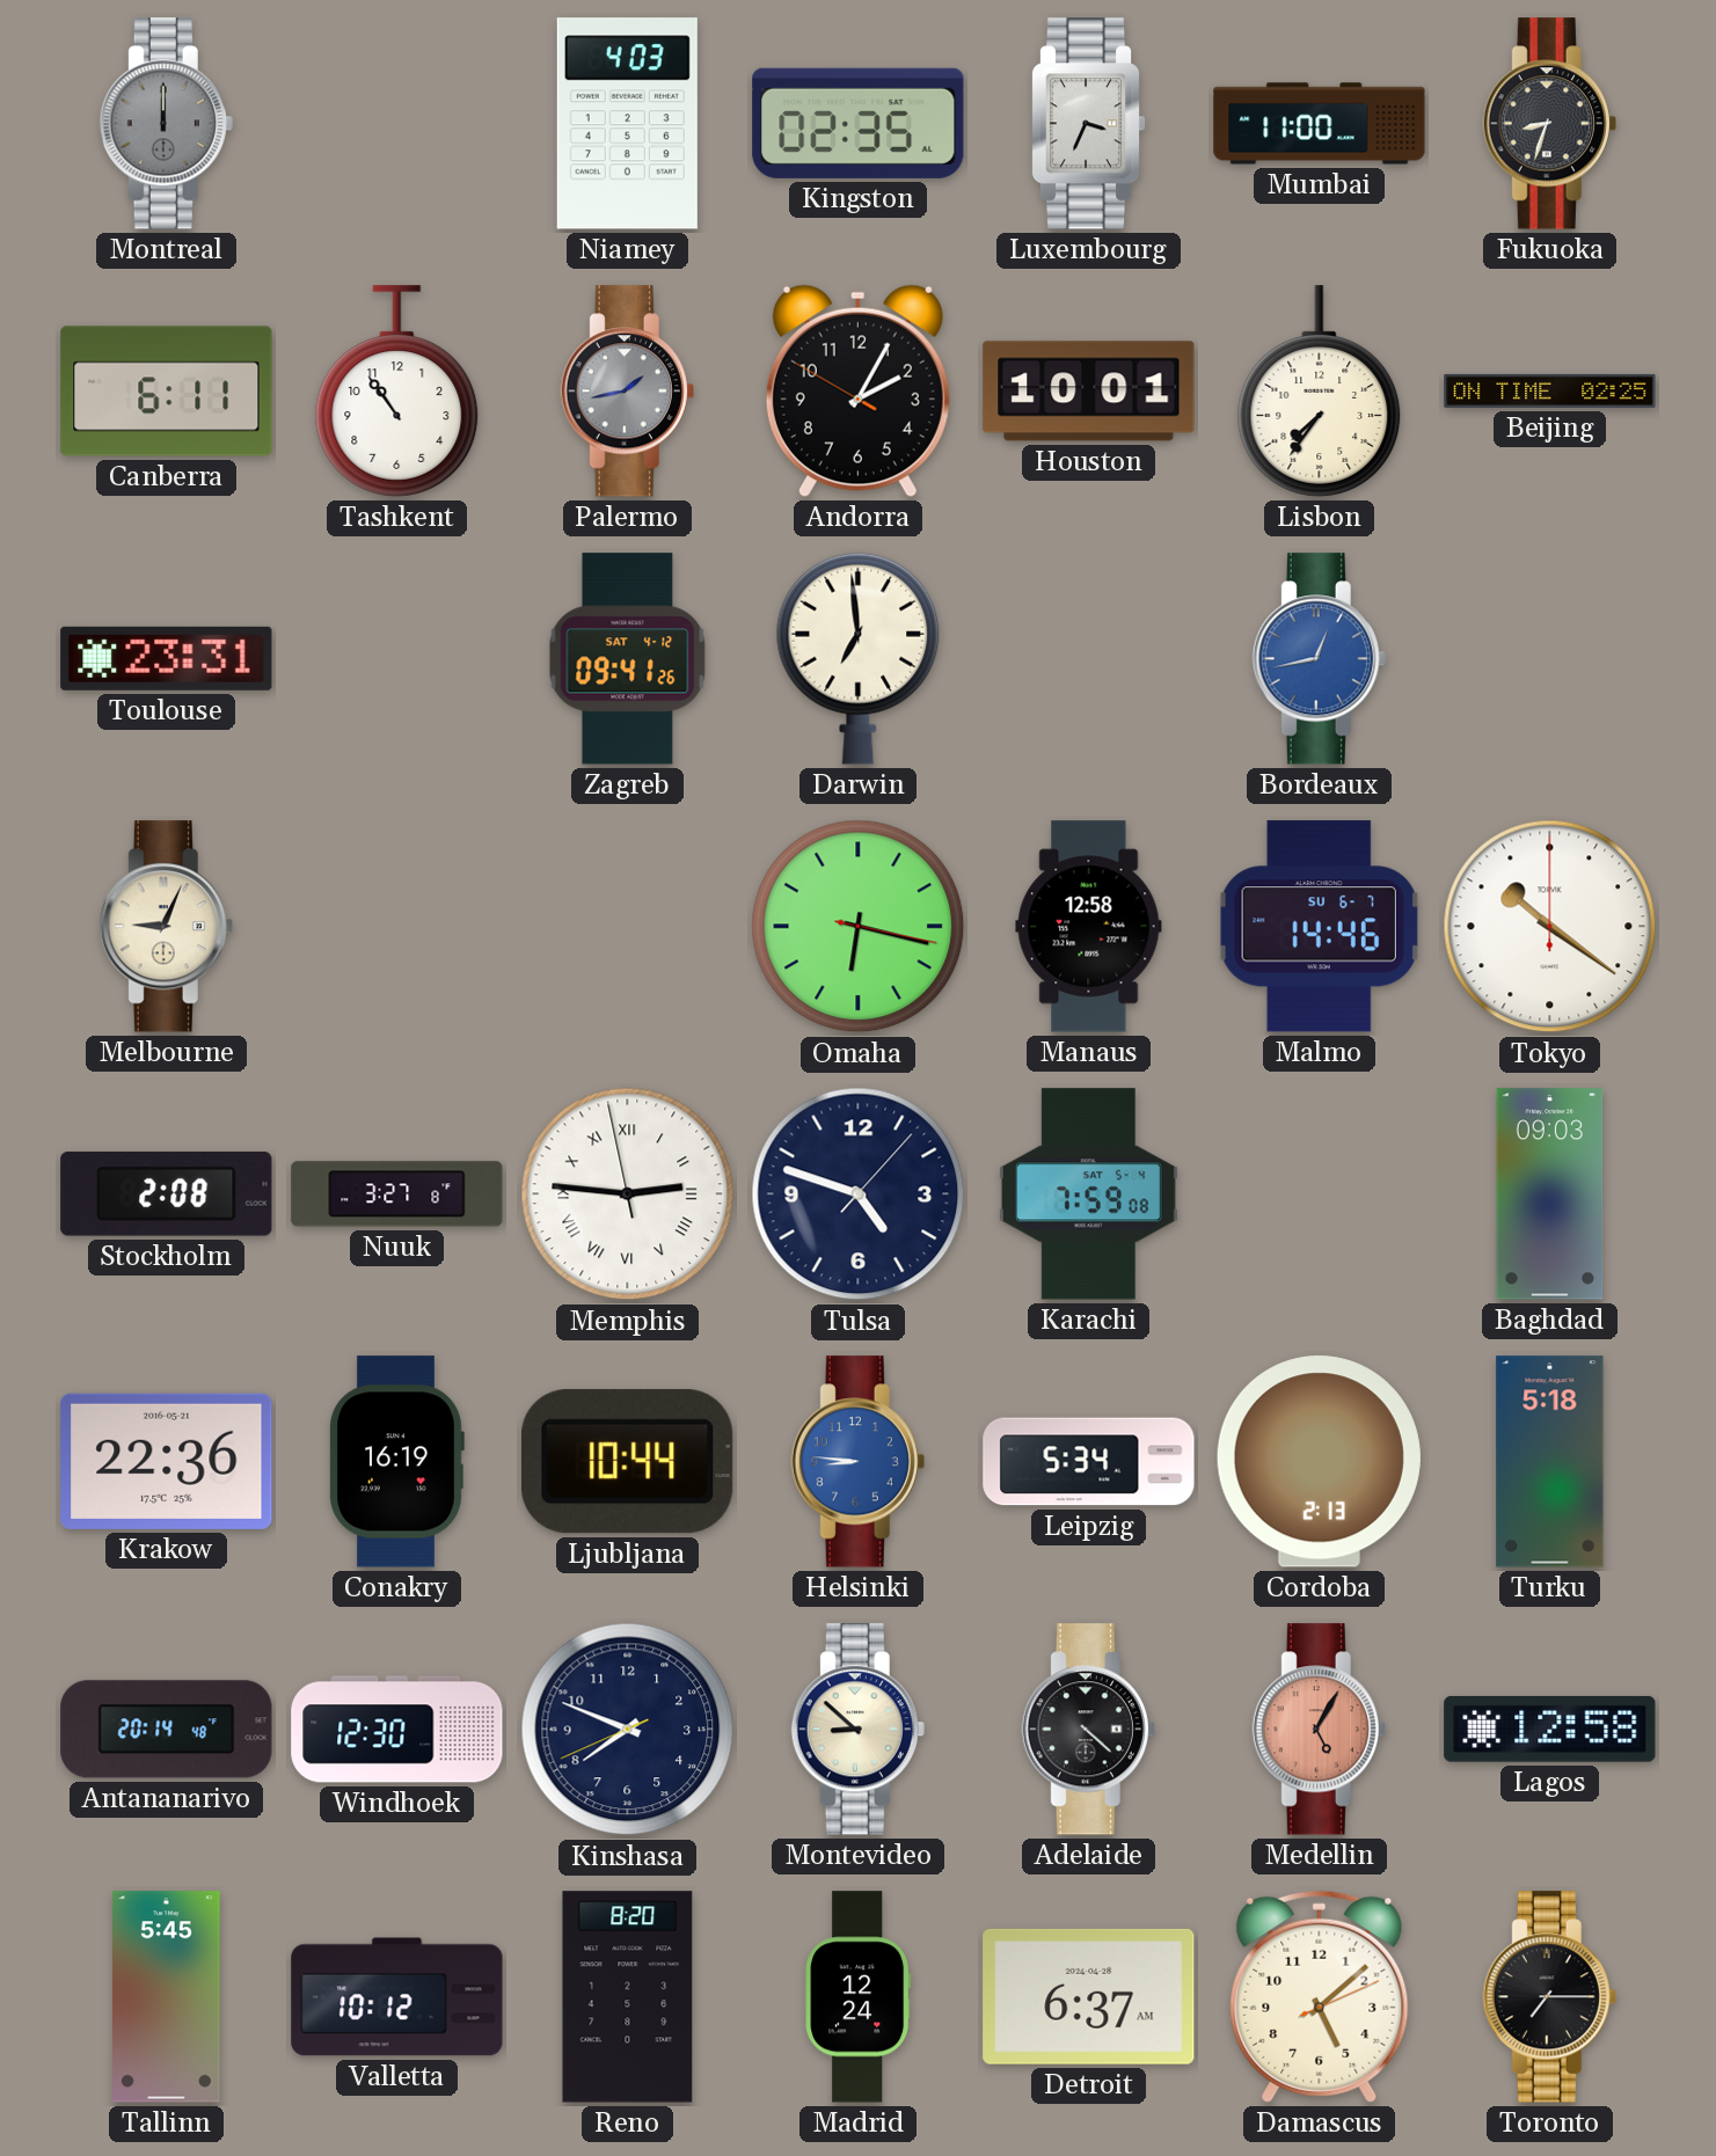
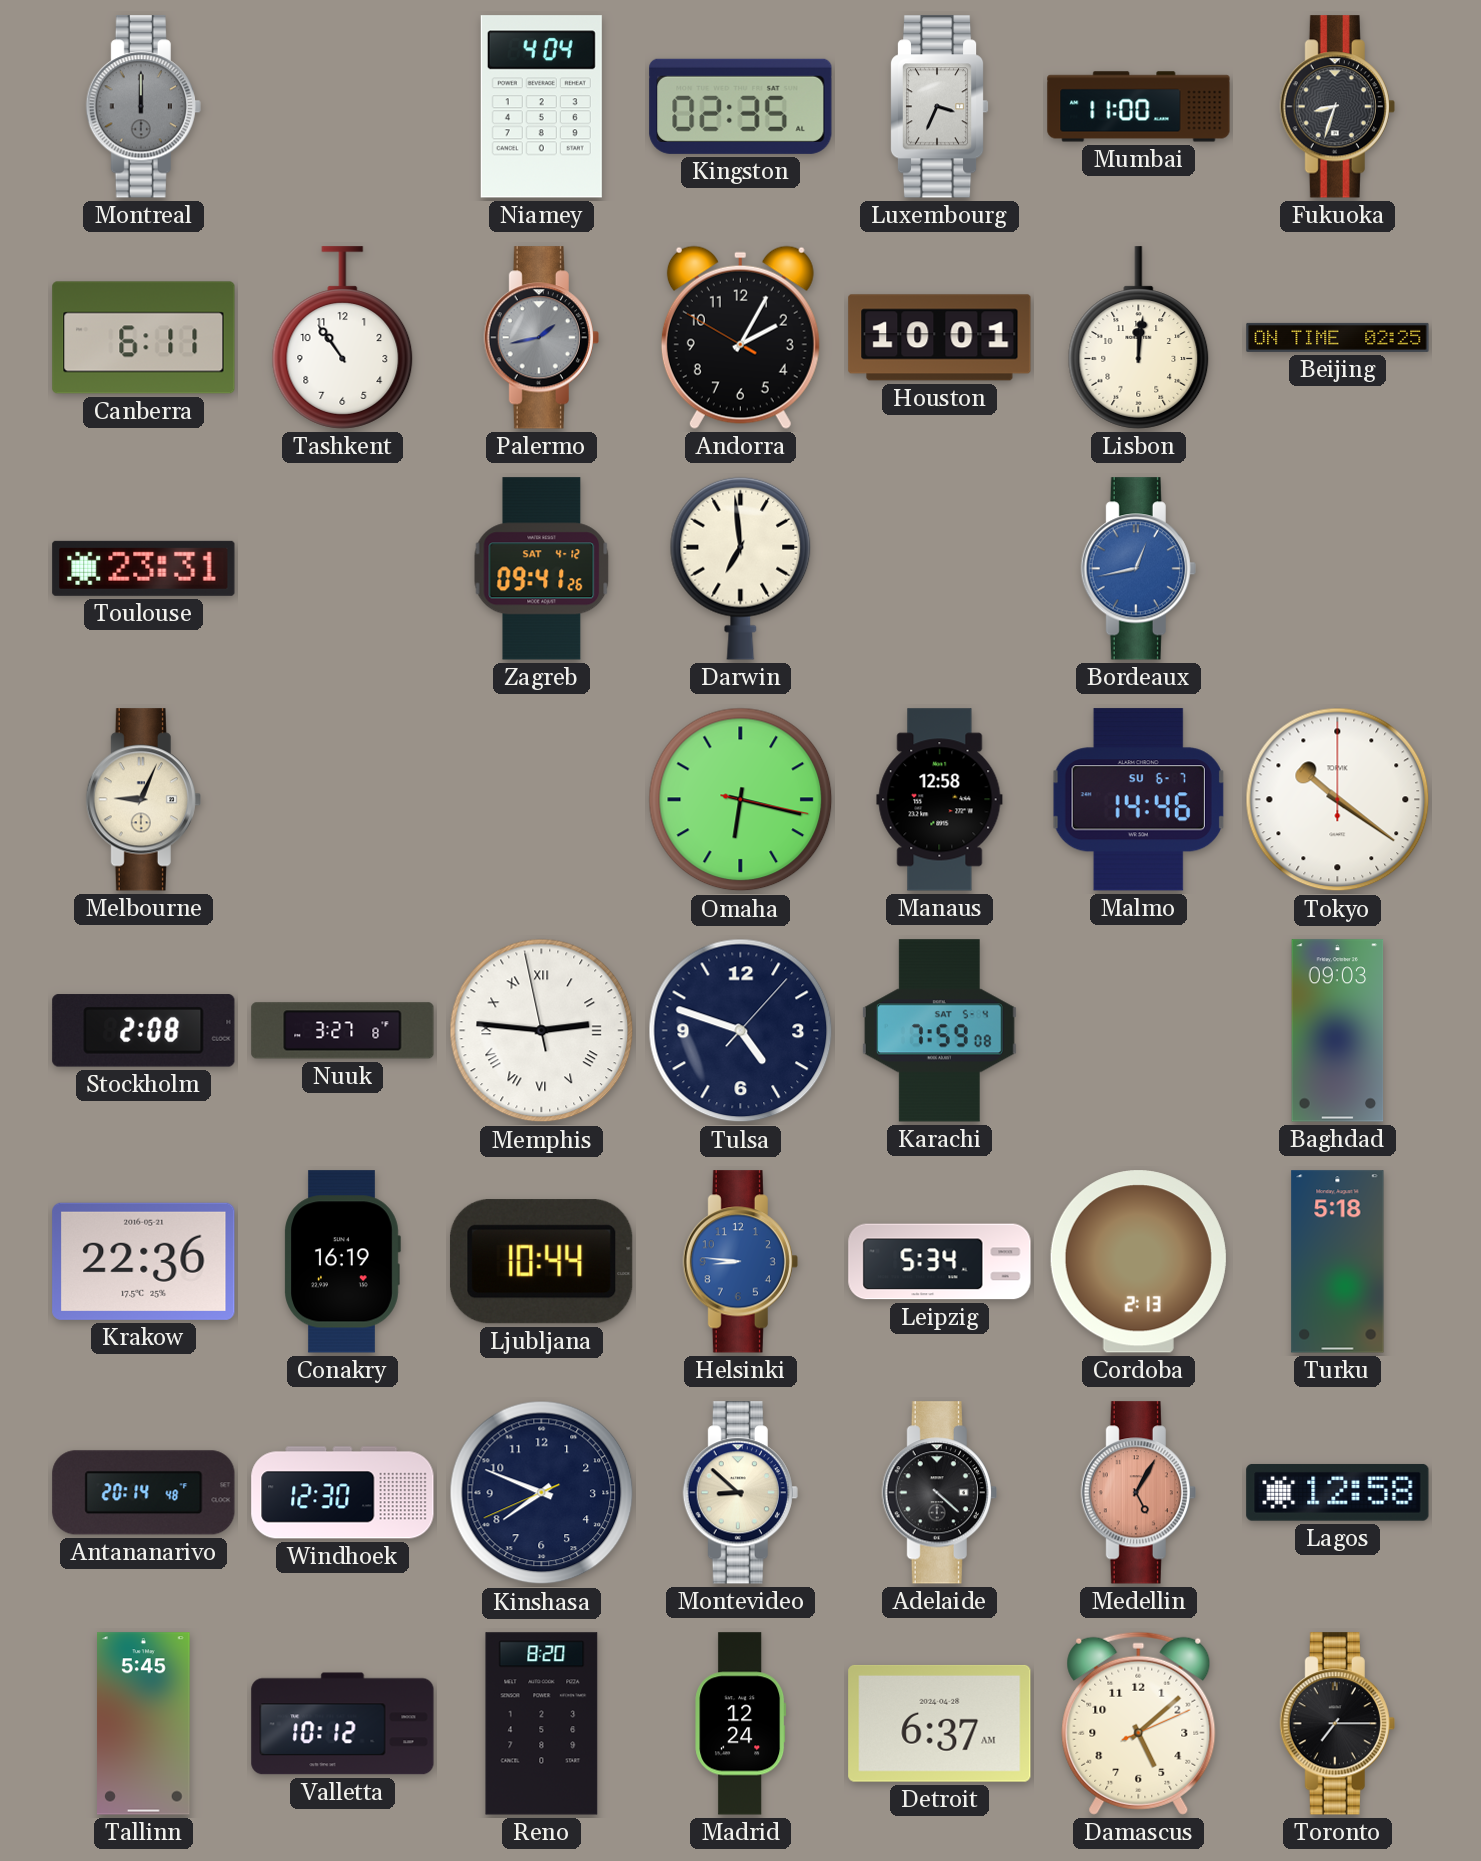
Niamey: 4:03 -> 4:04 (541, 107)
Lisbon: 7:36 -> 12:01 (1139, 338)
